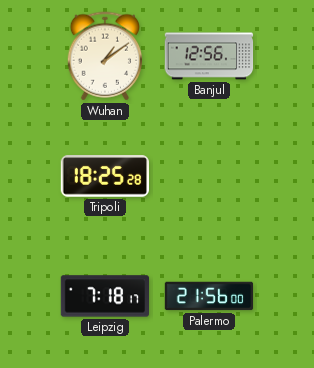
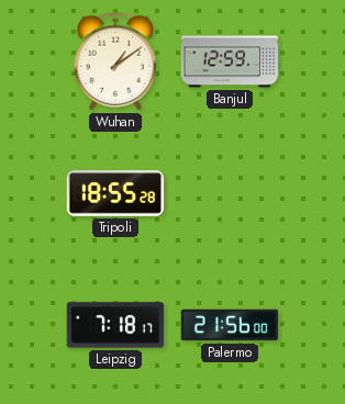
Banjul: 12:56 -> 12:59 (230, 61)
Tripoli: 18:25 -> 18:55 (114, 193)
